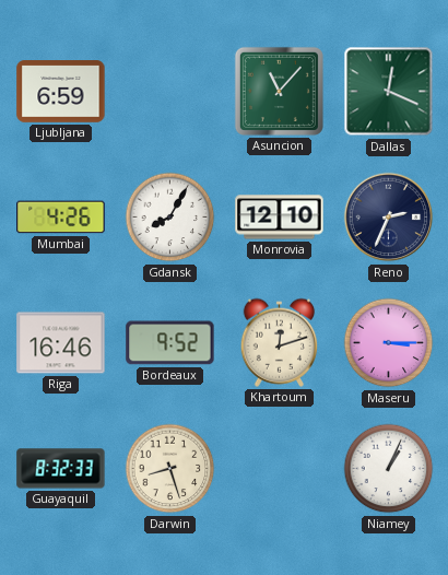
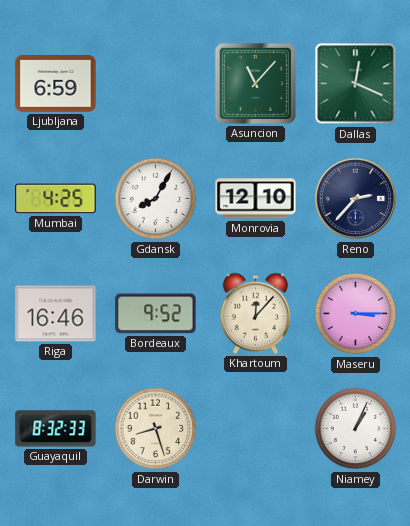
Mumbai: 4:26 -> 4:25 (56, 199)
Reno: 2:34 -> 2:37 (356, 199)
Khartoum: 12:12 -> 12:07 (256, 313)
